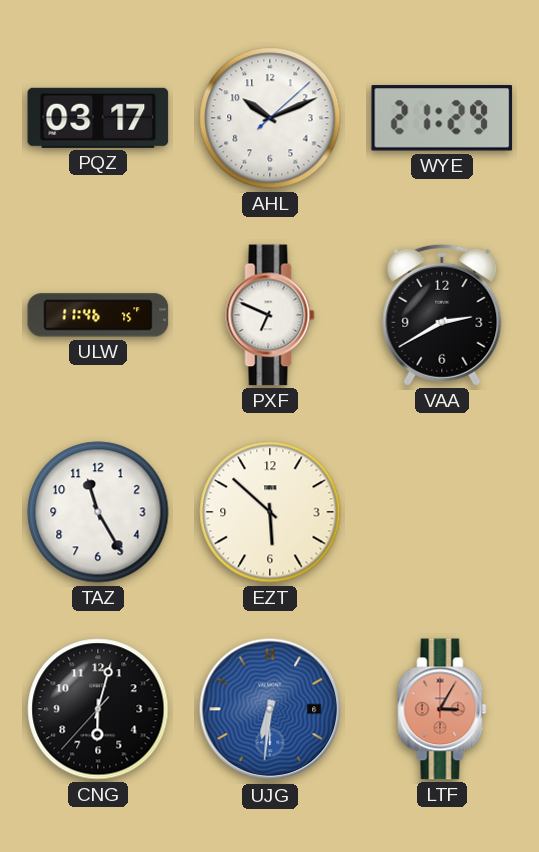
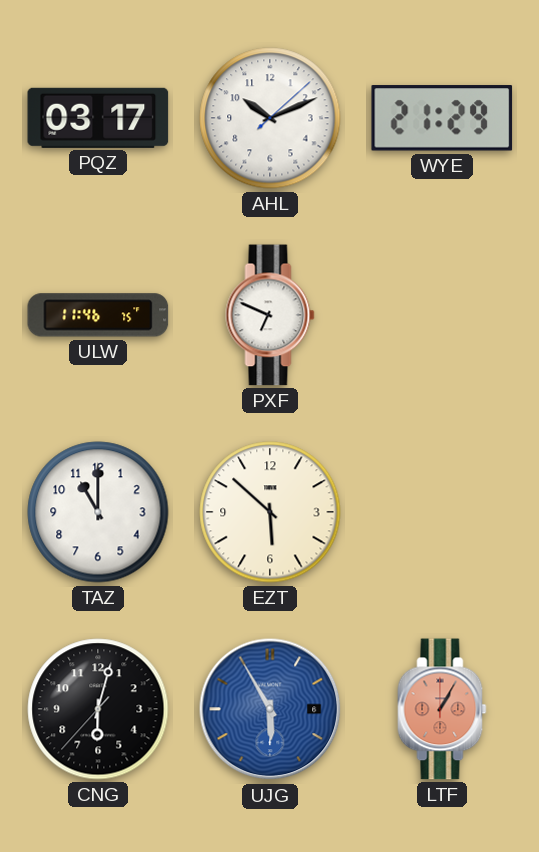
VAA: 2:40 -> none (442, 315)
TAZ: 11:25 -> 11:00 (98, 512)
UJG: 6:31 -> 5:55 (270, 709)
LTF: 3:05 -> 1:05 (442, 709)
